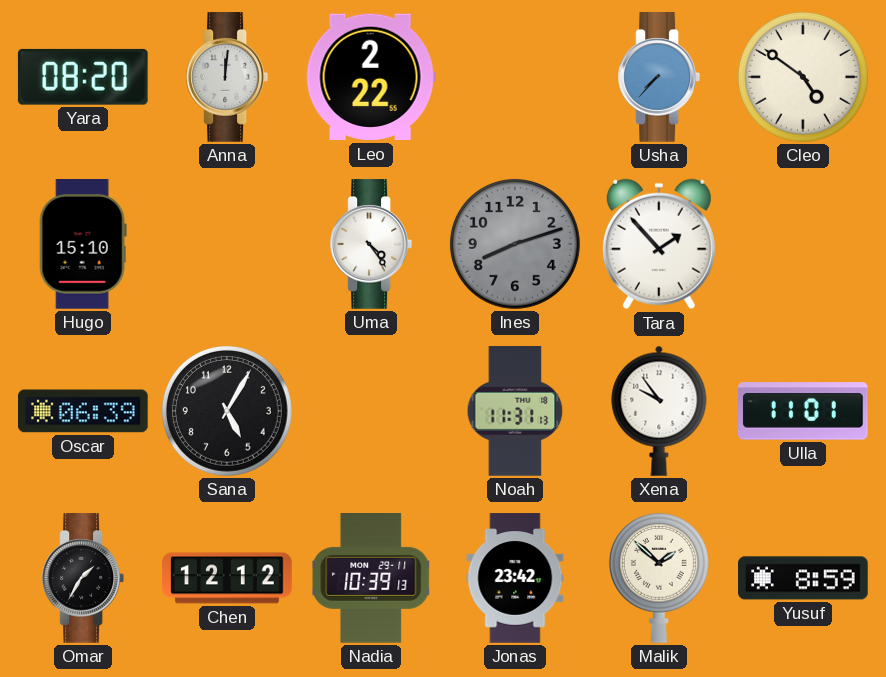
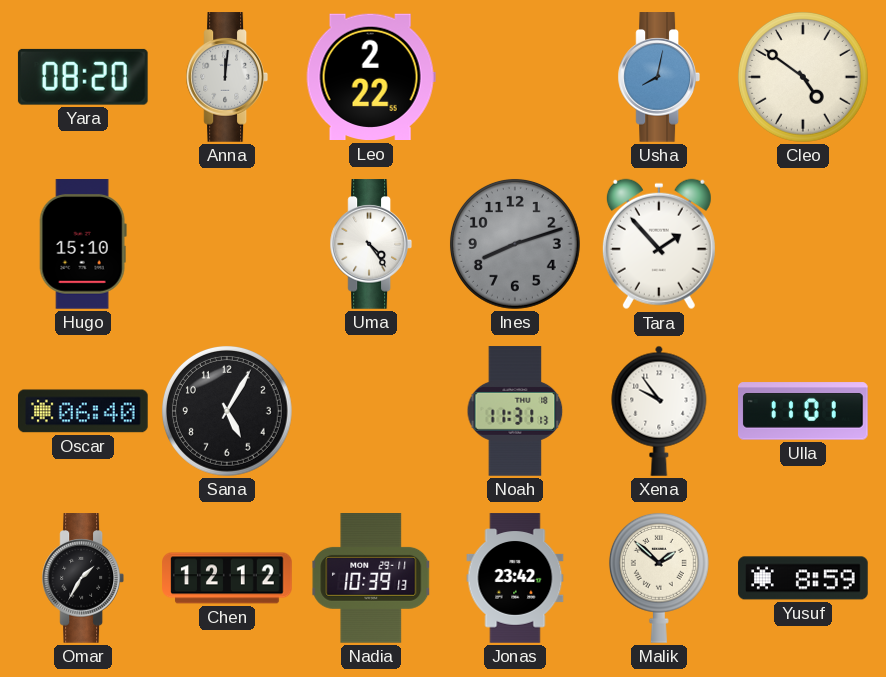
Usha: 7:37 -> 8:02 (658, 77)
Oscar: 06:39 -> 06:40 (84, 411)
